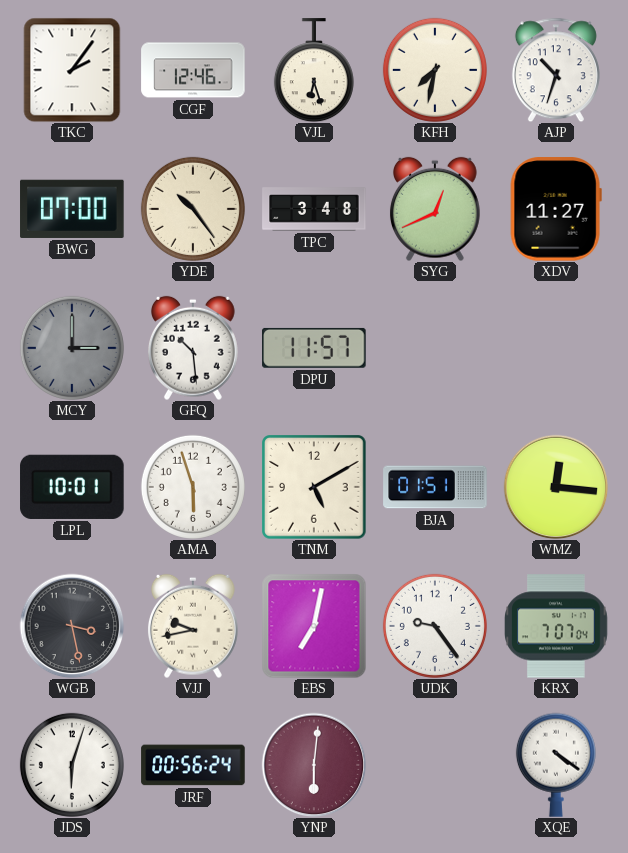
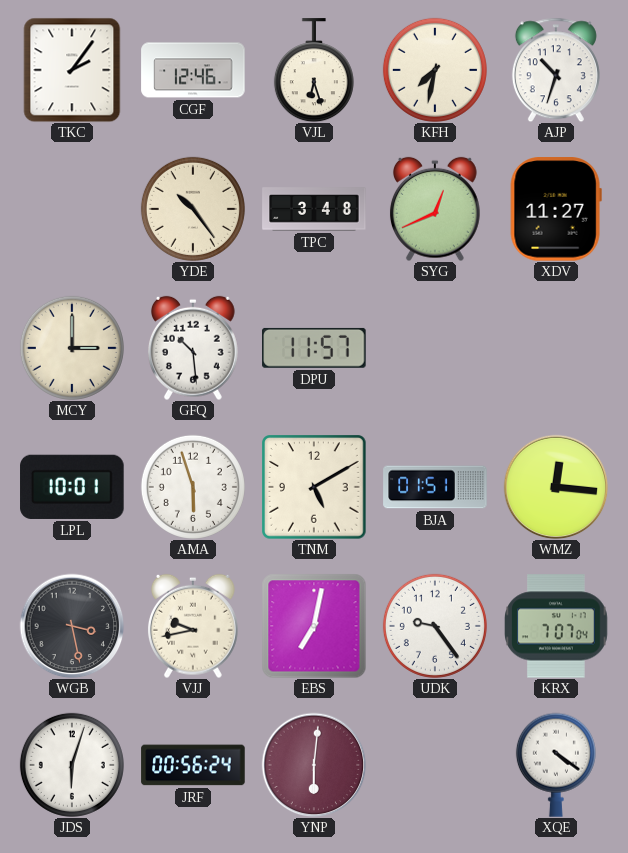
BWG: 07:00 -> none (72, 209)
MCY dial: grey -> cream (72, 348)
